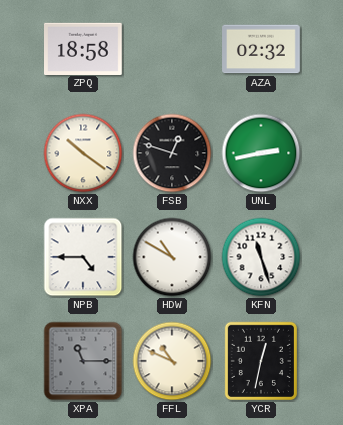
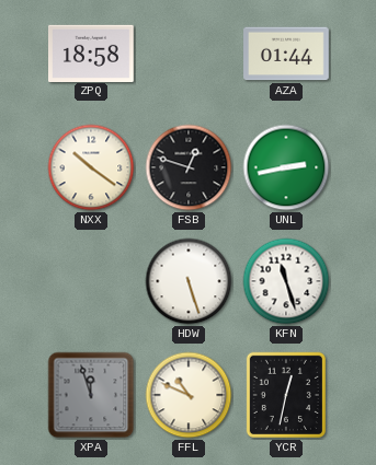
AZA: 02:32 -> 01:44 (286, 54)
NPB: 4:45 -> none (83, 257)
HDW: 10:50 -> 5:27 (189, 281)
XPA: 11:15 -> 11:57 (91, 395)
